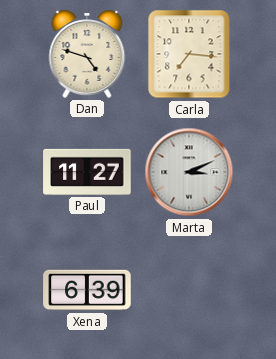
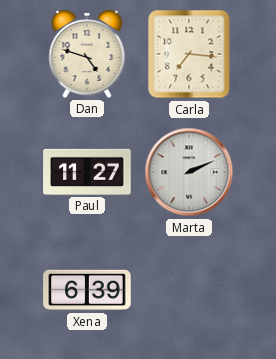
Marta: 3:11 -> 2:11 (189, 172)
